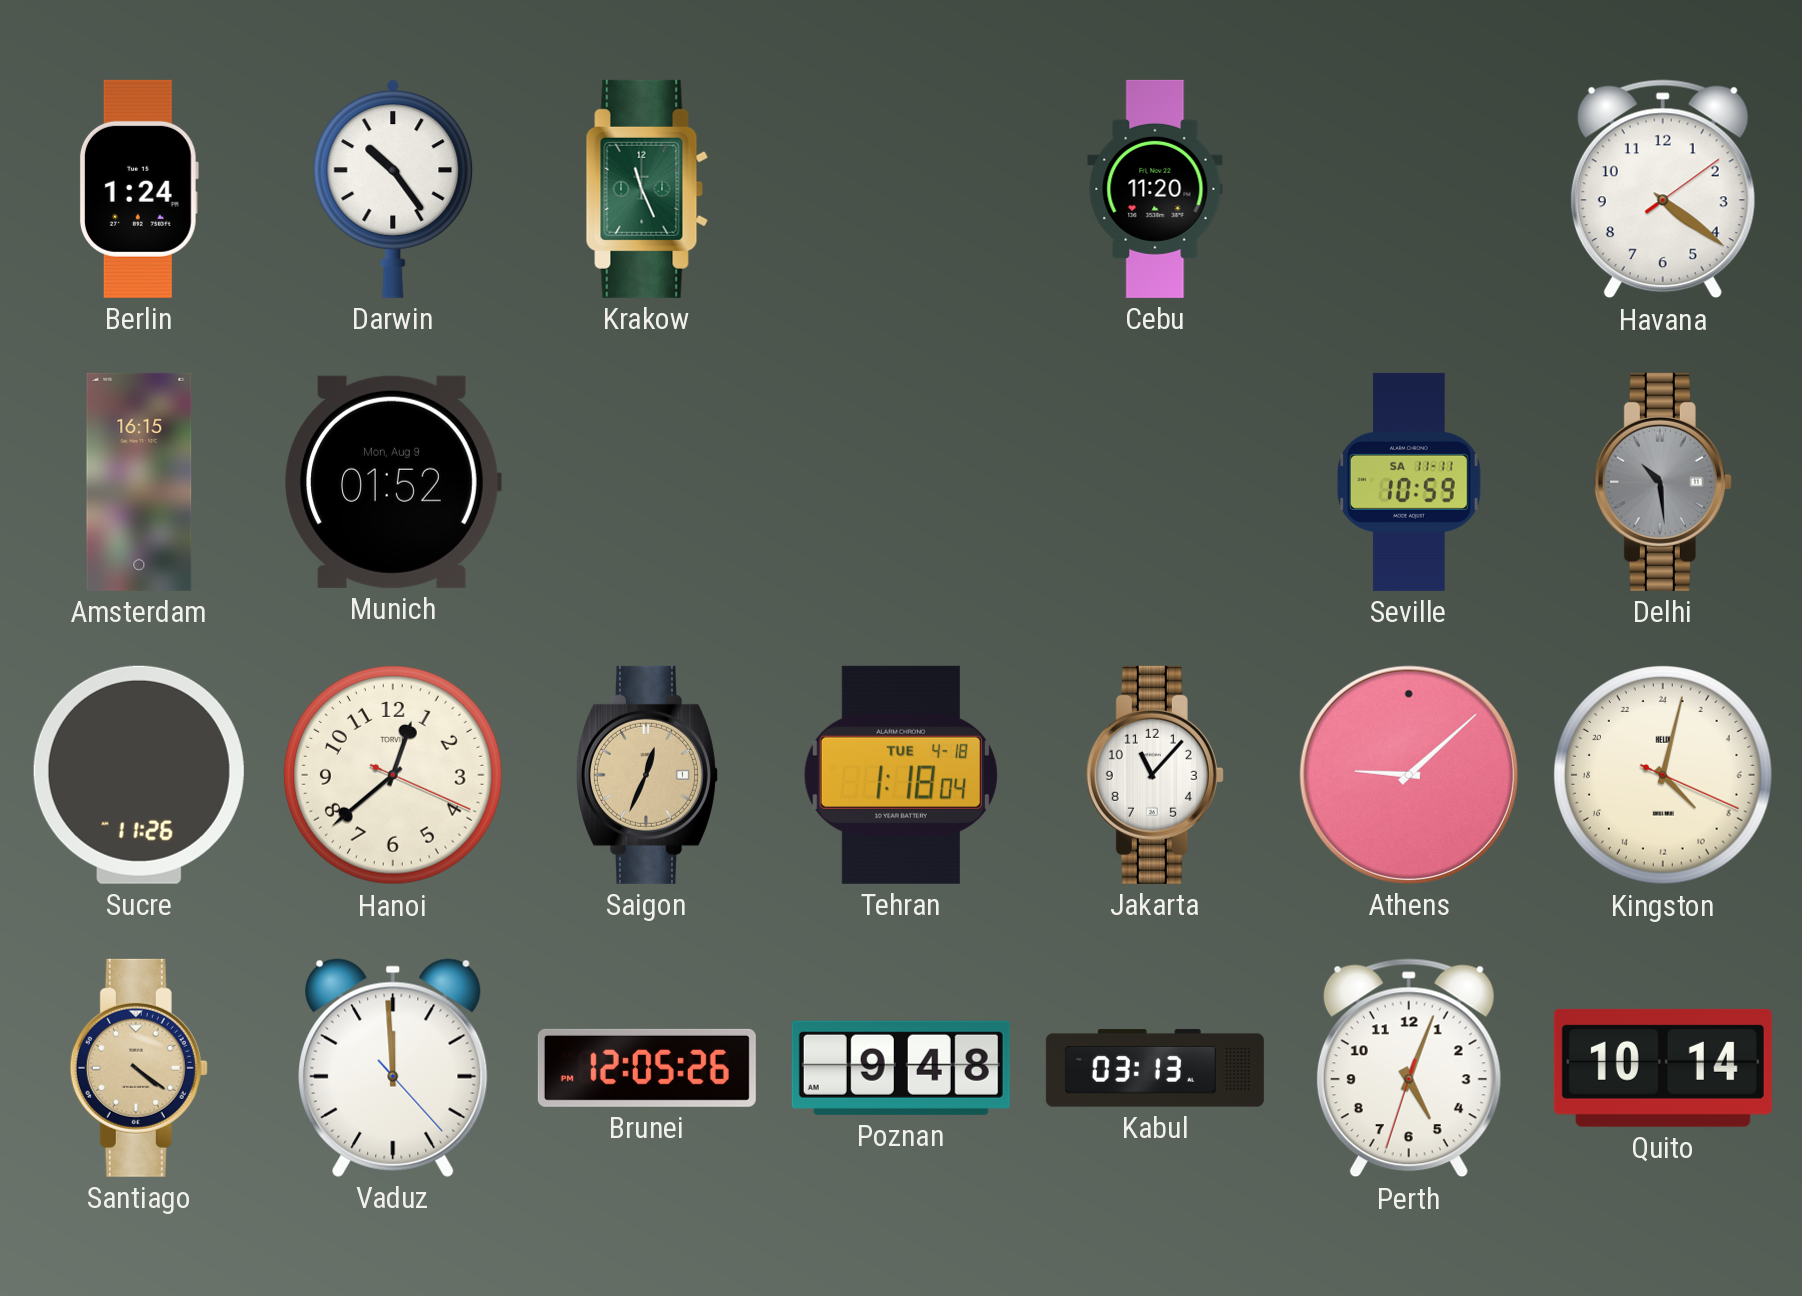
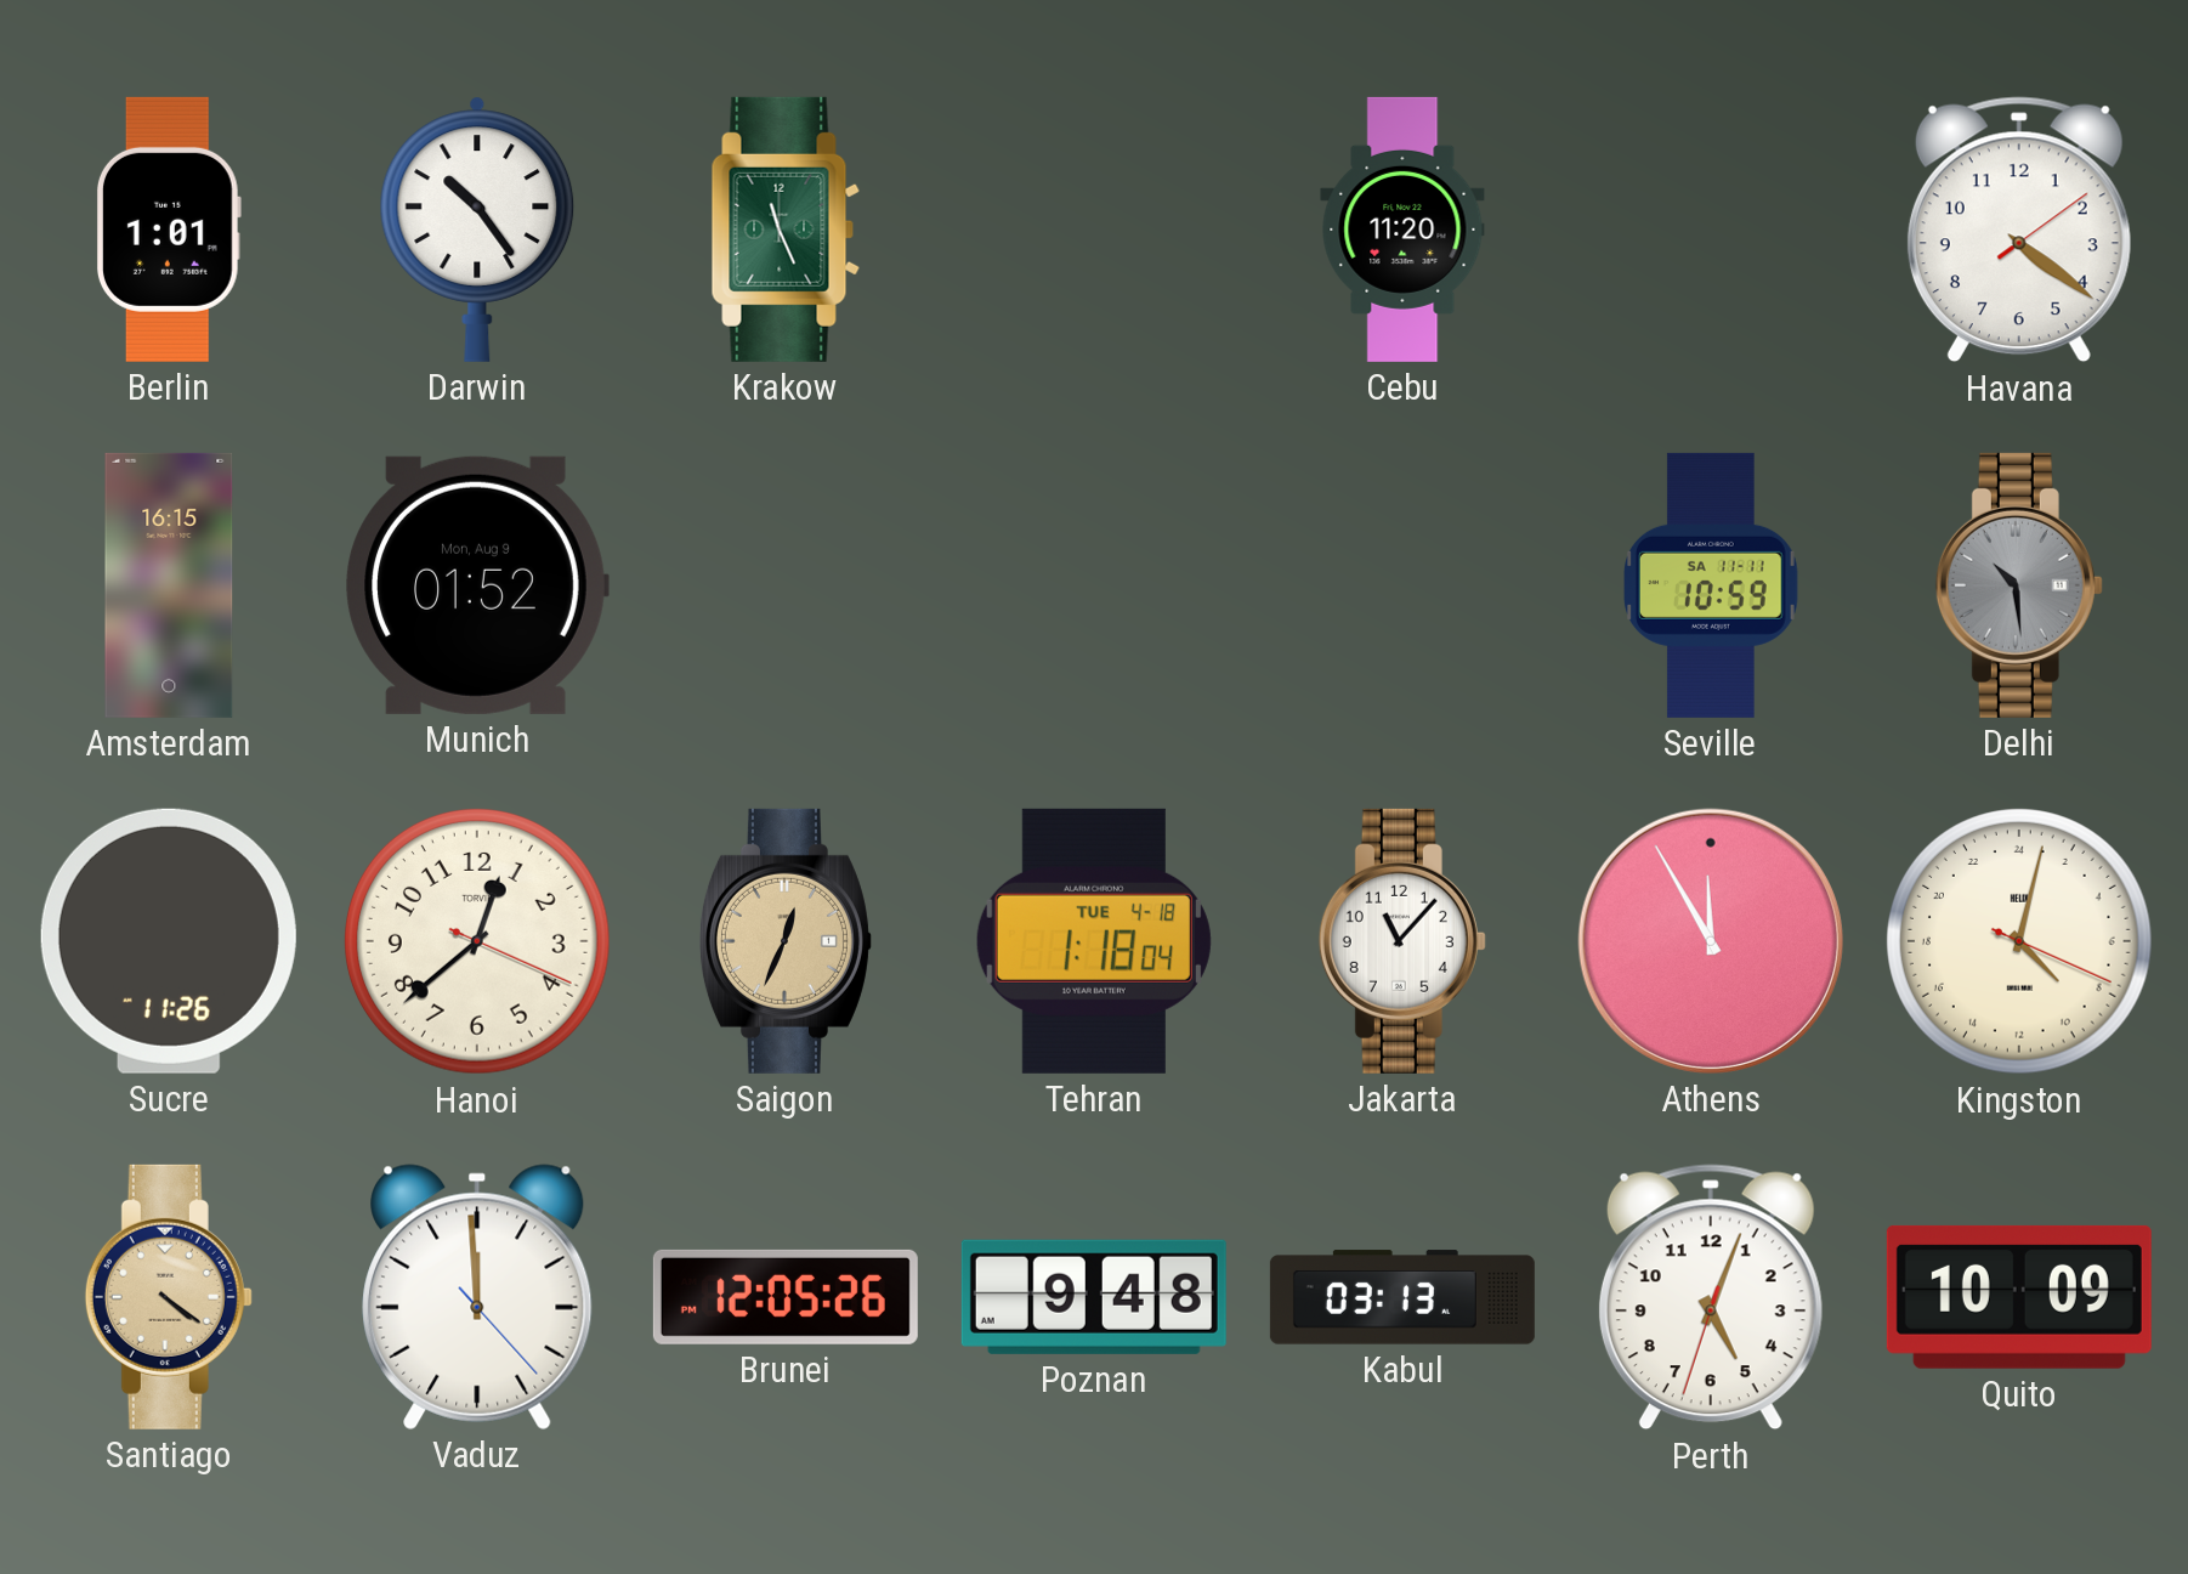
Berlin: 1:24 -> 1:01 (169, 230)
Athens: 9:08 -> 11:55 (1711, 941)
Quito: 10:14 -> 10:09 (2019, 1297)
